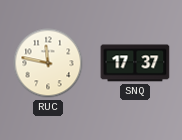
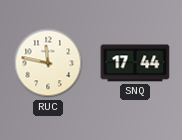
SNQ: 17:37 -> 17:44 (135, 63)
